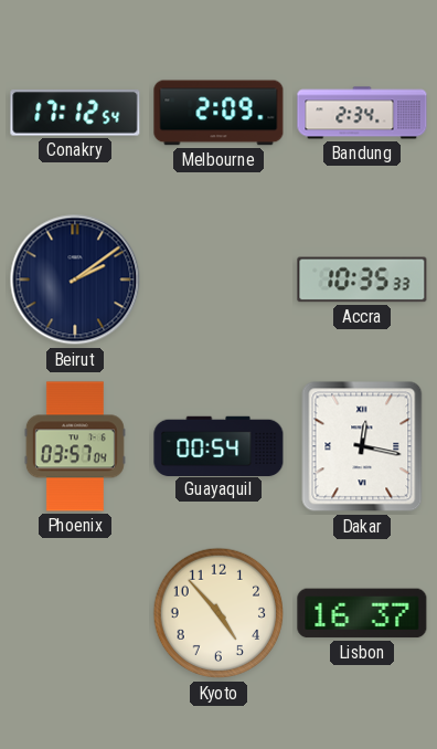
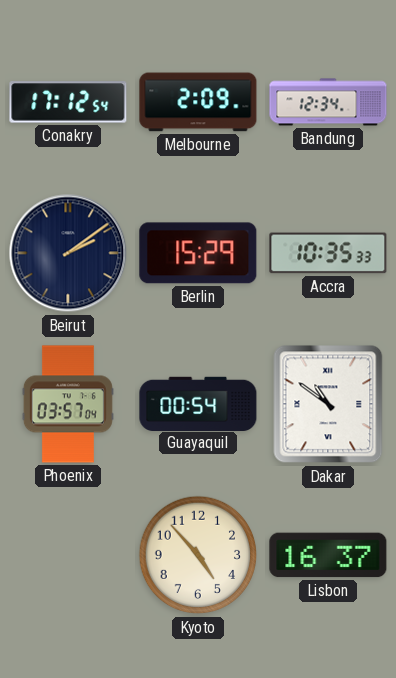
Bandung: 2:34 -> 12:34 (328, 102)
Berlin: none -> 15:29 (198, 253)
Dakar: 12:17 -> 10:51 (328, 404)
